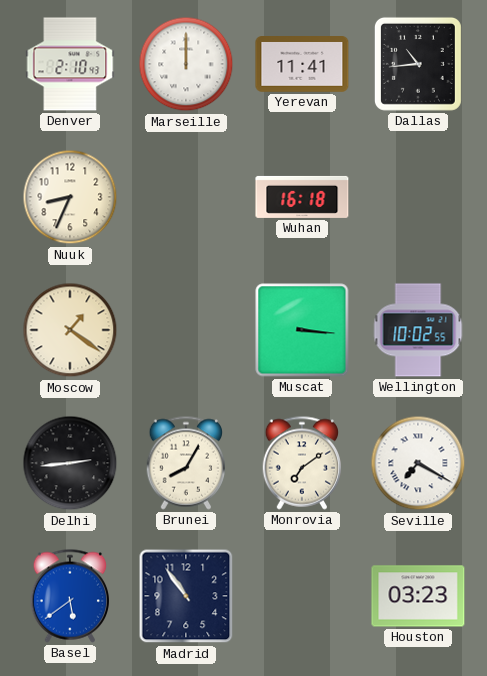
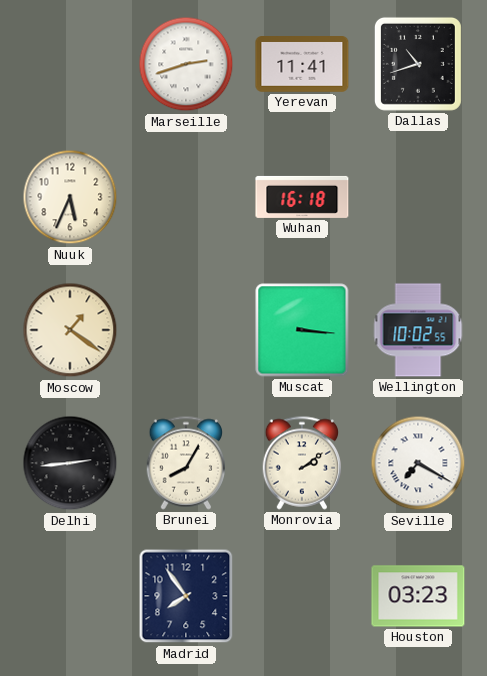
Denver: 2:10 -> none (70, 64)
Marseille: 12:00 -> 2:42 (186, 64)
Dallas: 10:44 -> 10:42 (418, 64)
Nuuk: 8:34 -> 5:34 (70, 197)
Monrovia: 7:09 -> 2:09 (302, 463)
Basel: 5:39 -> none (70, 596)
Madrid: 10:54 -> 7:54 (186, 596)
